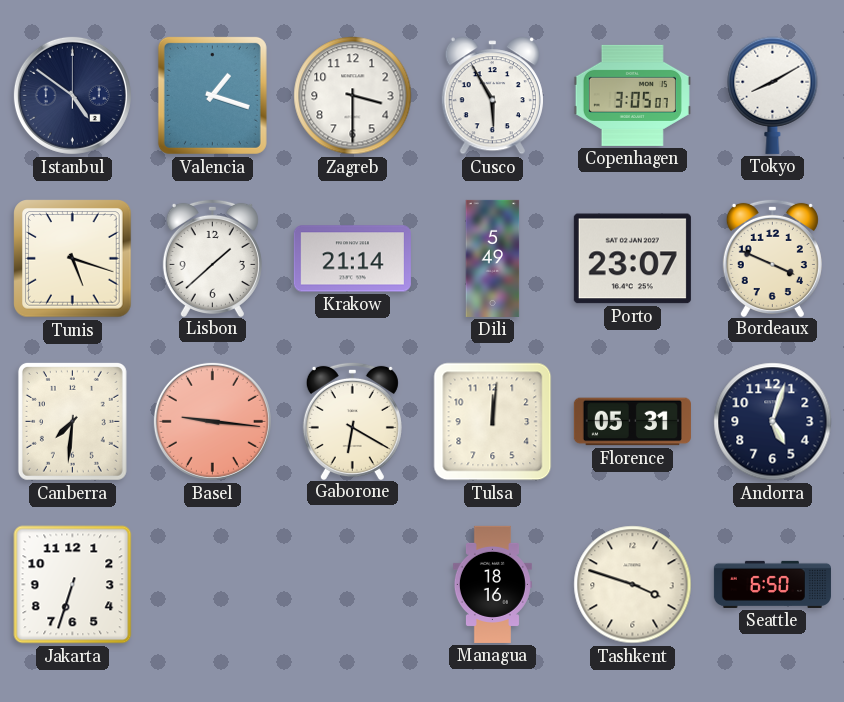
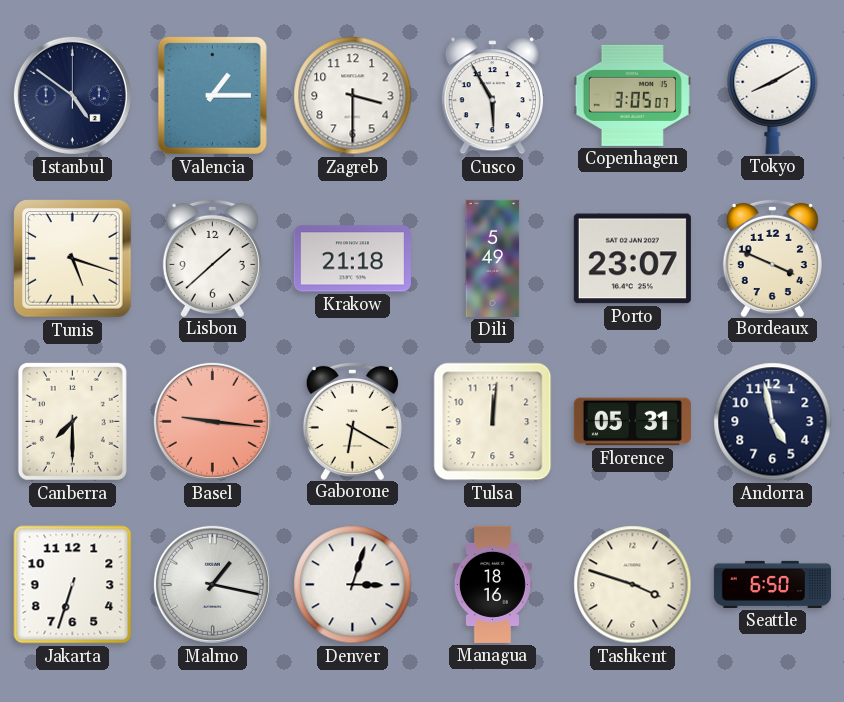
Valencia: 1:18 -> 1:15 (212, 95)
Krakow: 21:14 -> 21:18 (352, 259)
Canberra: 7:31 -> 7:30 (72, 421)
Andorra: 5:03 -> 4:58 (773, 422)
Malmo: none -> 1:17 (212, 584)
Denver: none -> 3:03 (353, 585)
